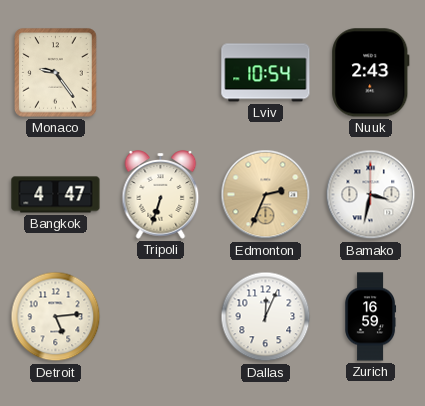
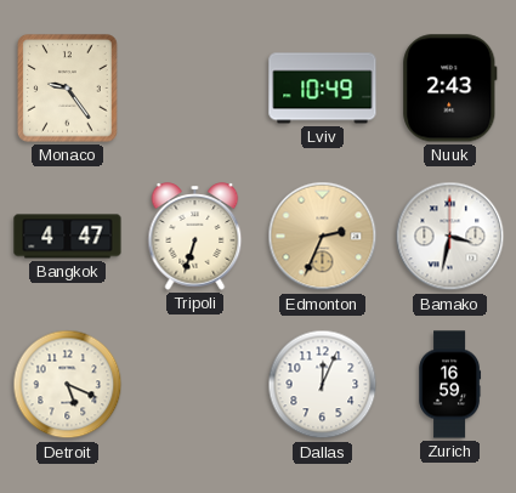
Lviv: 10:54 -> 10:49 (323, 89)
Detroit: 5:14 -> 5:19 (68, 385)
